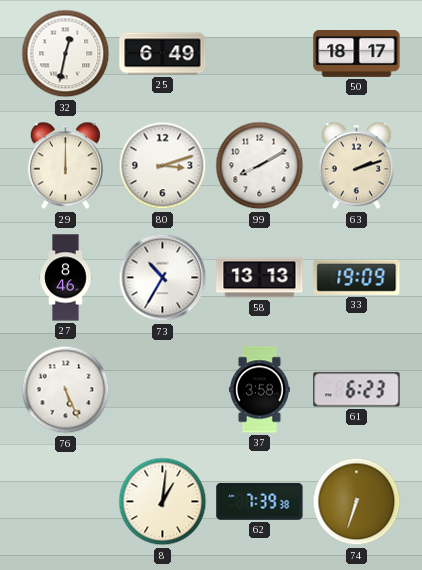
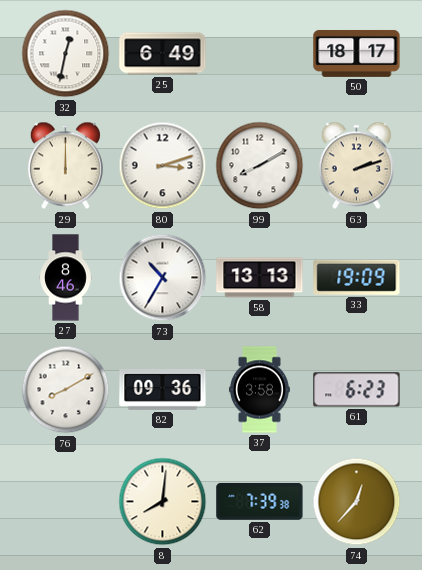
76: 5:26 -> 8:10 (66, 390)
82: none -> 09:36 (163, 389)
8: 1:01 -> 8:01 (163, 502)
74: 6:33 -> 12:37 (357, 502)
